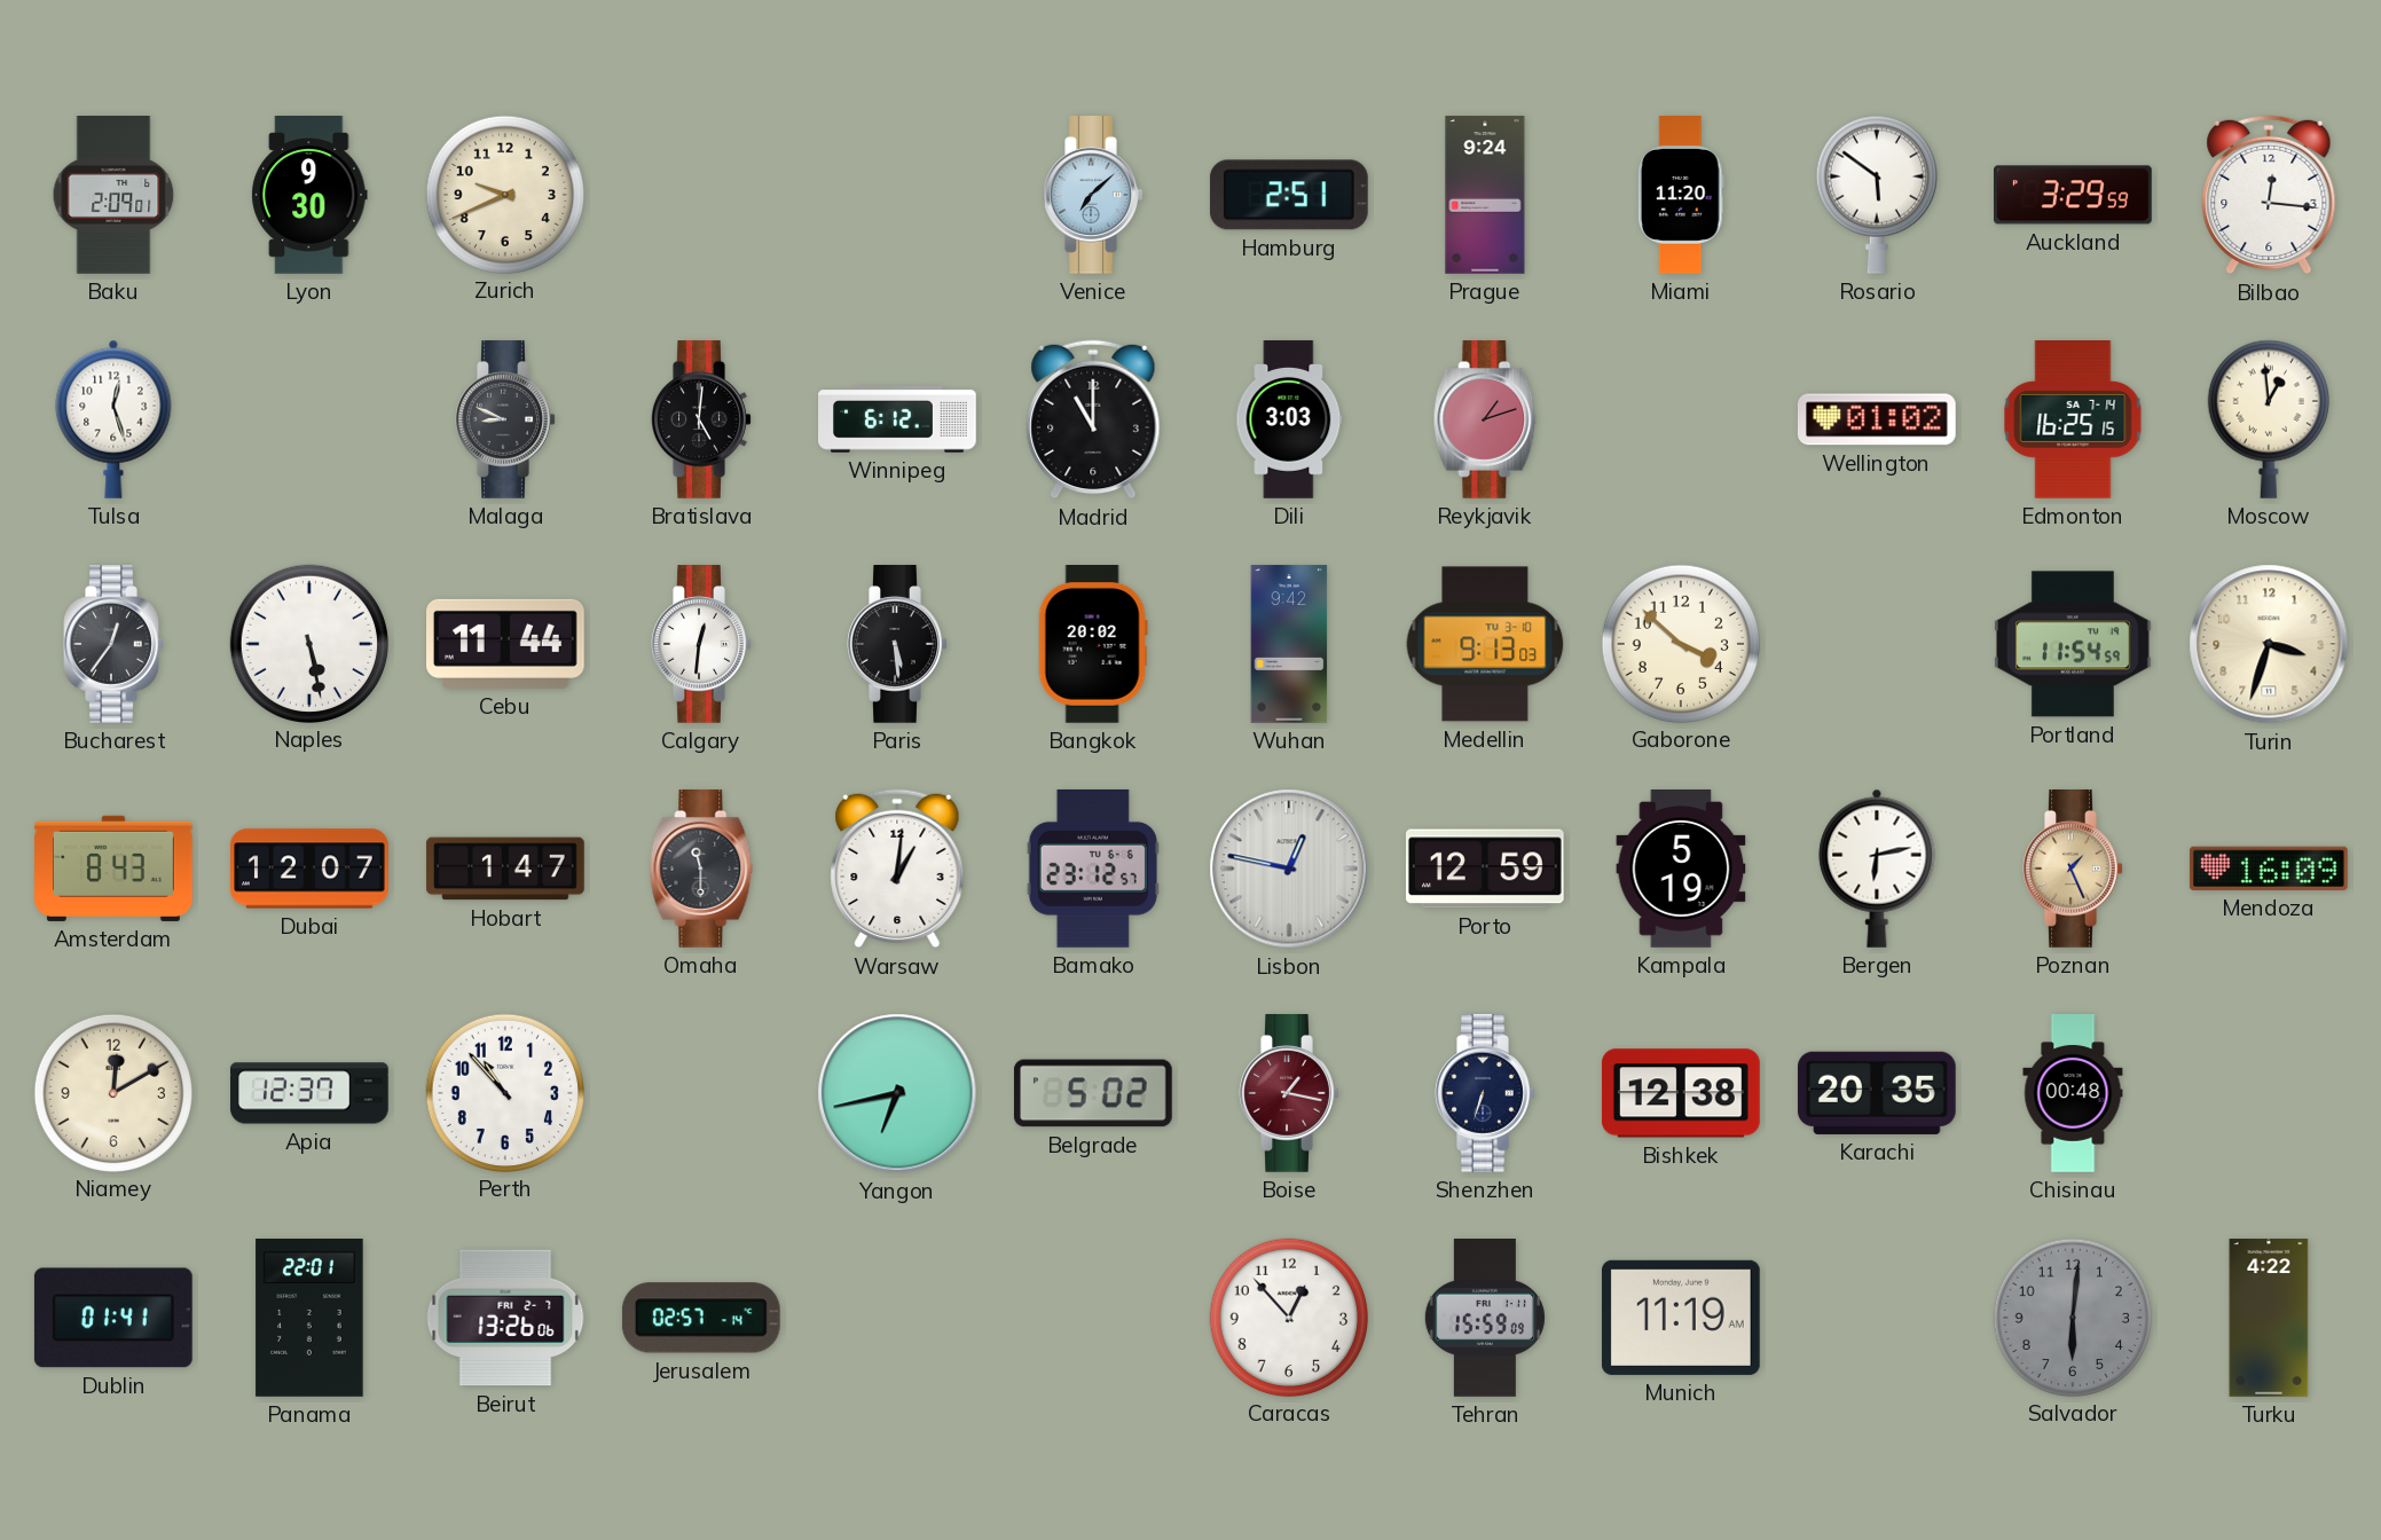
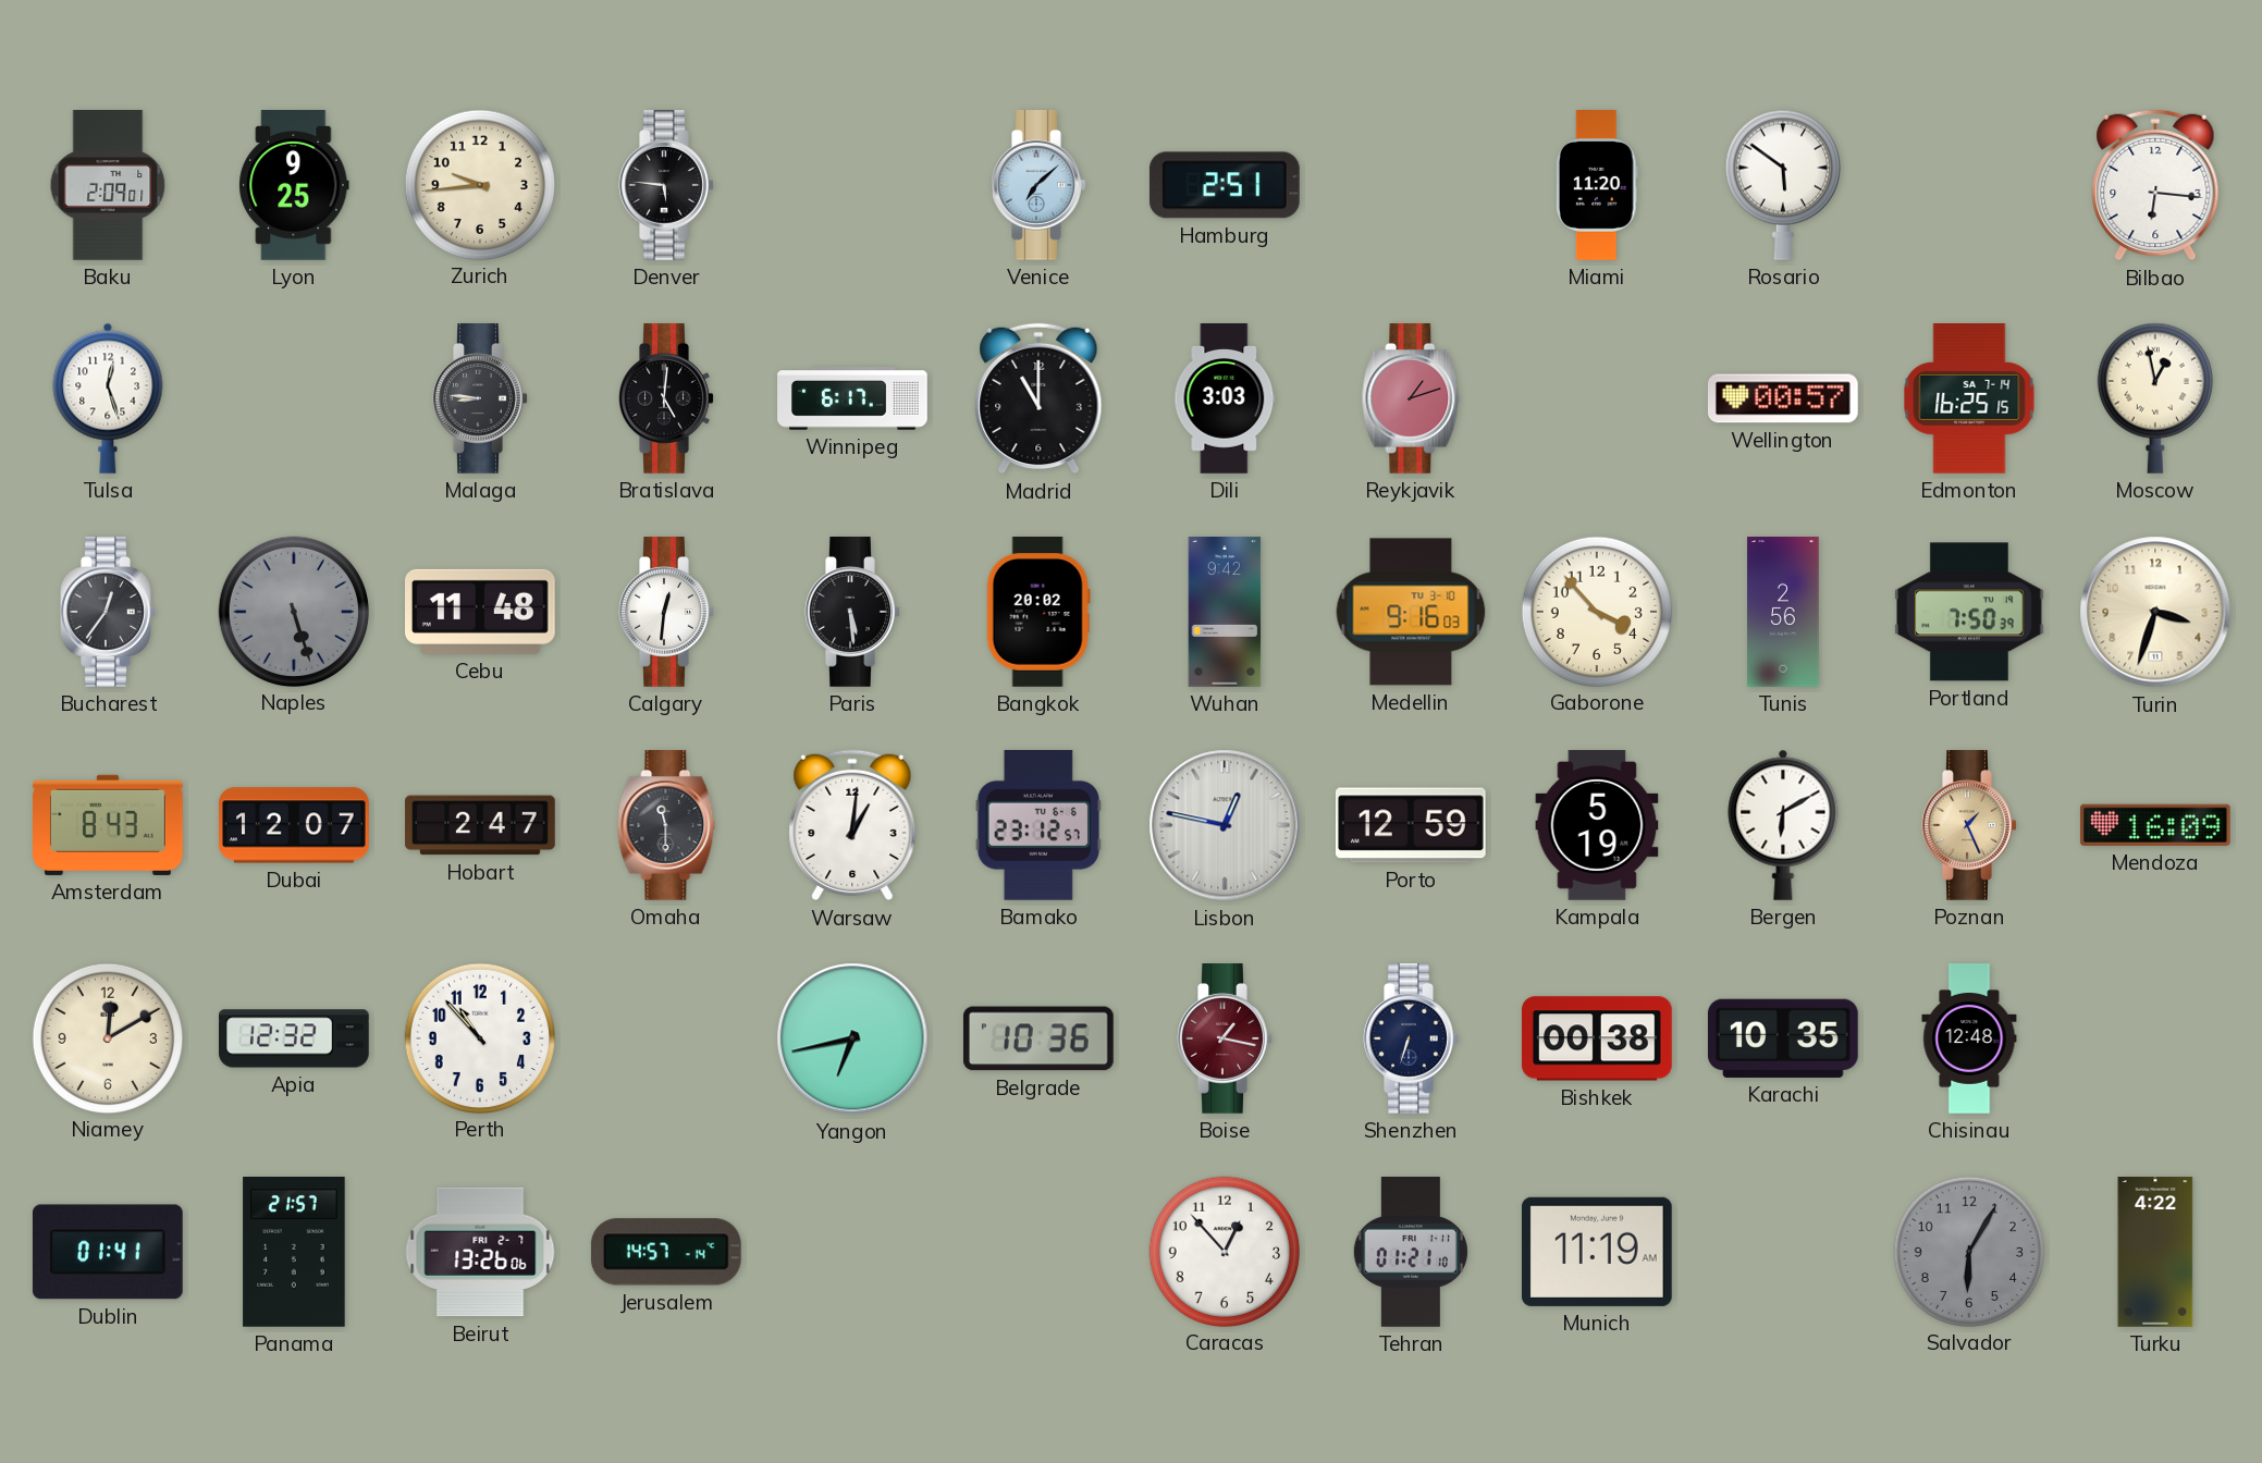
Lyon: 9:30 -> 9:25 (294, 185)
Zurich: 9:41 -> 9:44 (479, 184)
Denver: none -> 5:46 (666, 186)
Prague: 9:24 -> none (1485, 195)
Auckland: 3:29 -> none (2074, 195)
Bilbao: 12:16 -> 6:16 (2155, 185)
Malaga: 8:49 -> 8:46 (480, 399)
Winnipeg: 6:12 -> 6:17 (852, 398)
Wellington: 01:02 -> 00:57 (1783, 398)
Moscow: 12:59 -> 12:58 (2155, 398)
Naples: 5:28 -> 5:27 (293, 611)
Naples dial: white -> grey (293, 611)
Cebu: 11:44 -> 11:48 (481, 612)
Medellin: 9:13 -> 9:16 (1411, 612)
Gaborone: 3:52 -> 3:53 (1596, 611)
Tunis: none -> 2:56 (1783, 612)
Portland: 11:54 -> 7:50 (1969, 612)
Hobart: 1:47 -> 2:47 (480, 825)
Bergen: 6:13 -> 6:10 (1783, 825)
Apia: 12:37 -> 12:32 (295, 1038)
Belgrade: 5:02 -> 10:36 (1038, 1038)
Bishkek: 12:38 -> 00:38 (1597, 1038)
Karachi: 20:35 -> 10:35 (1783, 1038)
Chisinau: 00:48 -> 12:48 (1969, 1038)
Panama: 22:01 -> 21:57 (294, 1253)
Jerusalem: 02:57 -> 14:57 (666, 1252)
Tehran: 15:59 -> 01:21 (1411, 1253)
Salvador: 6:01 -> 6:05 (1968, 1251)
